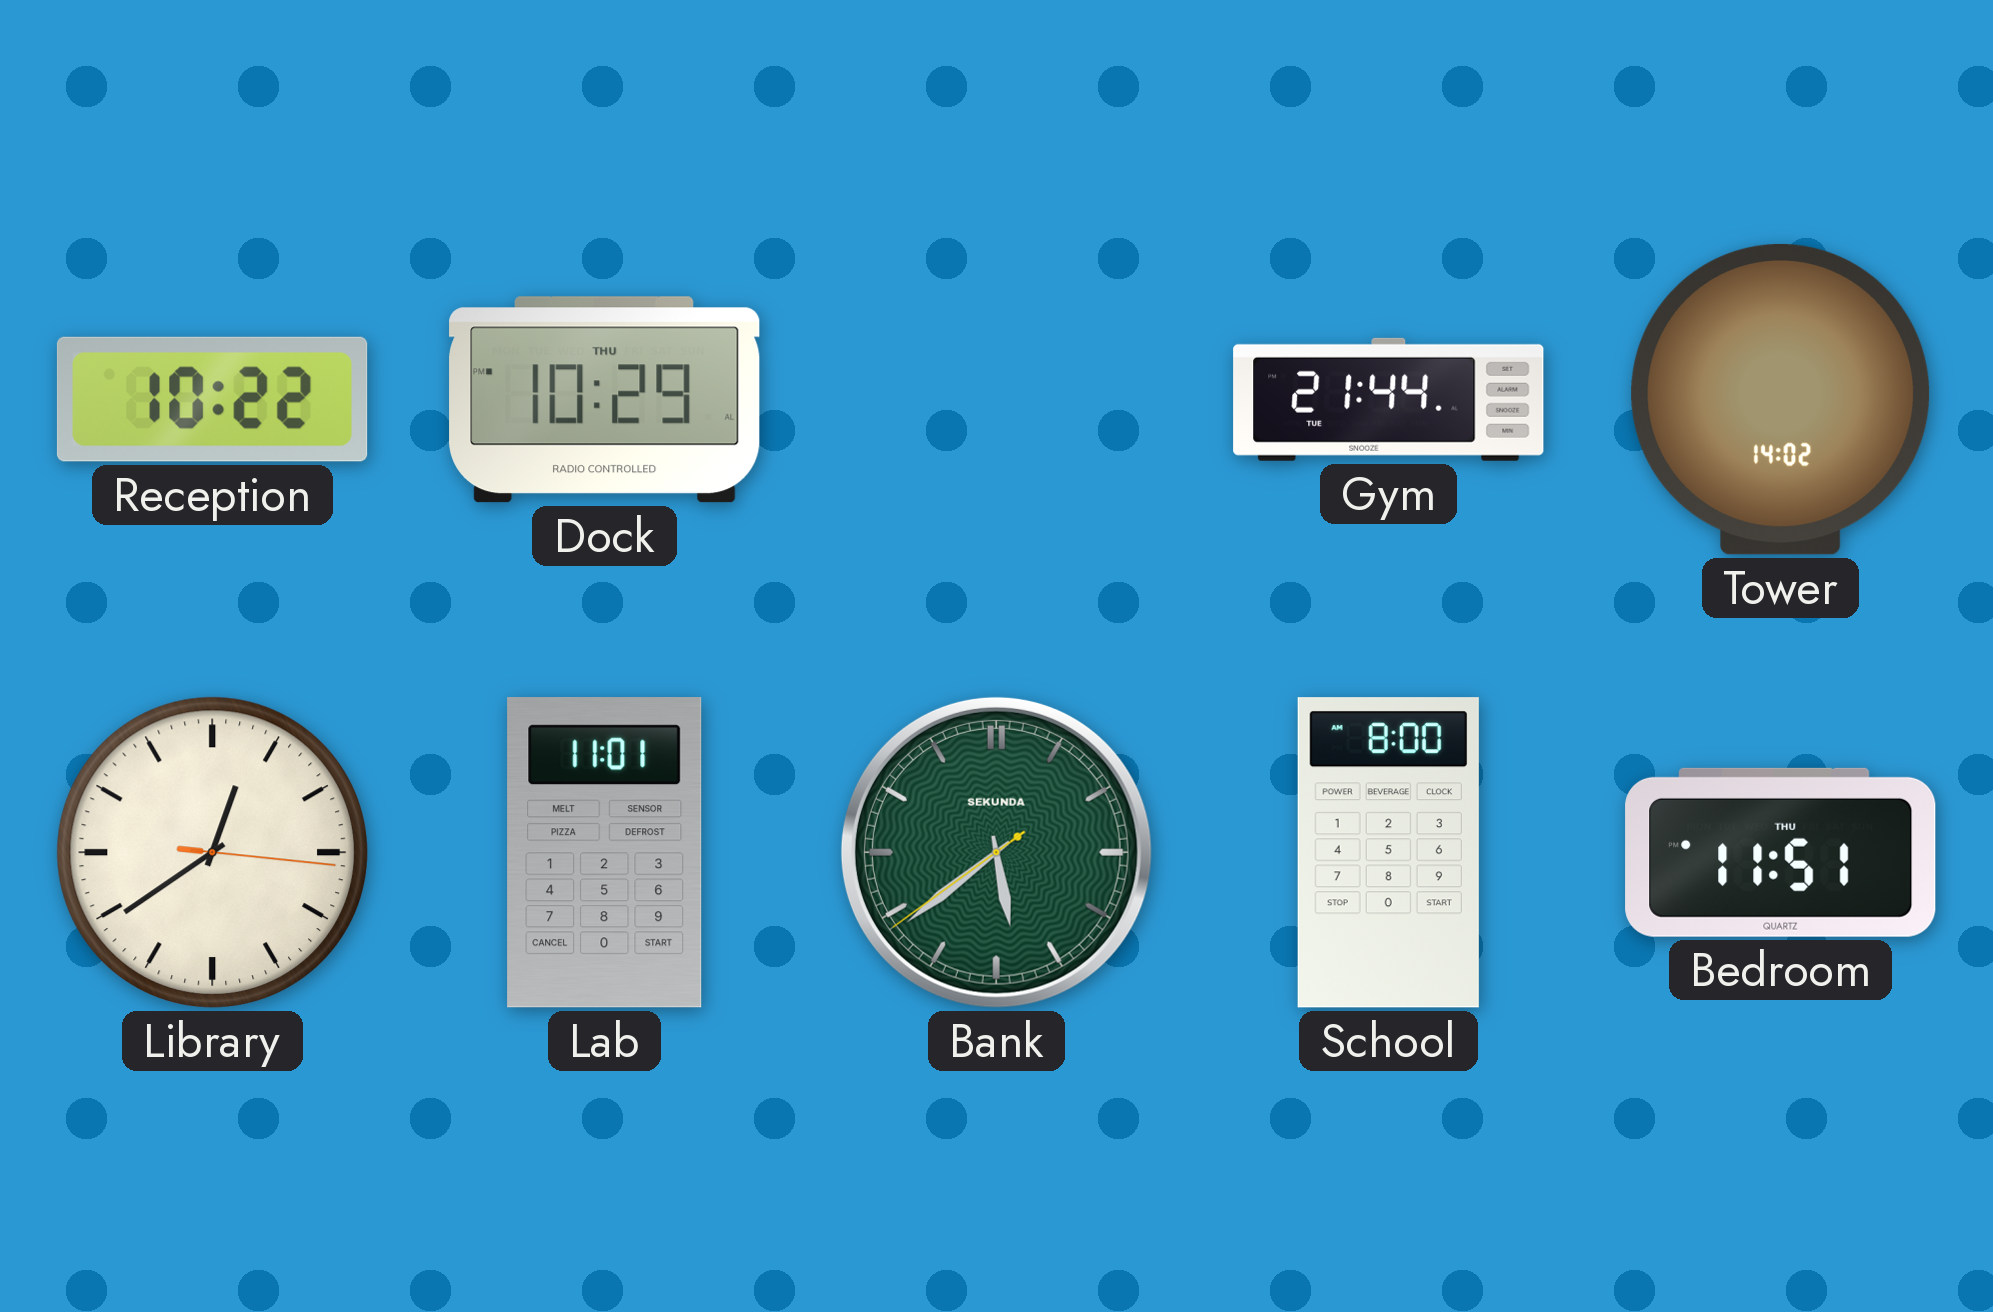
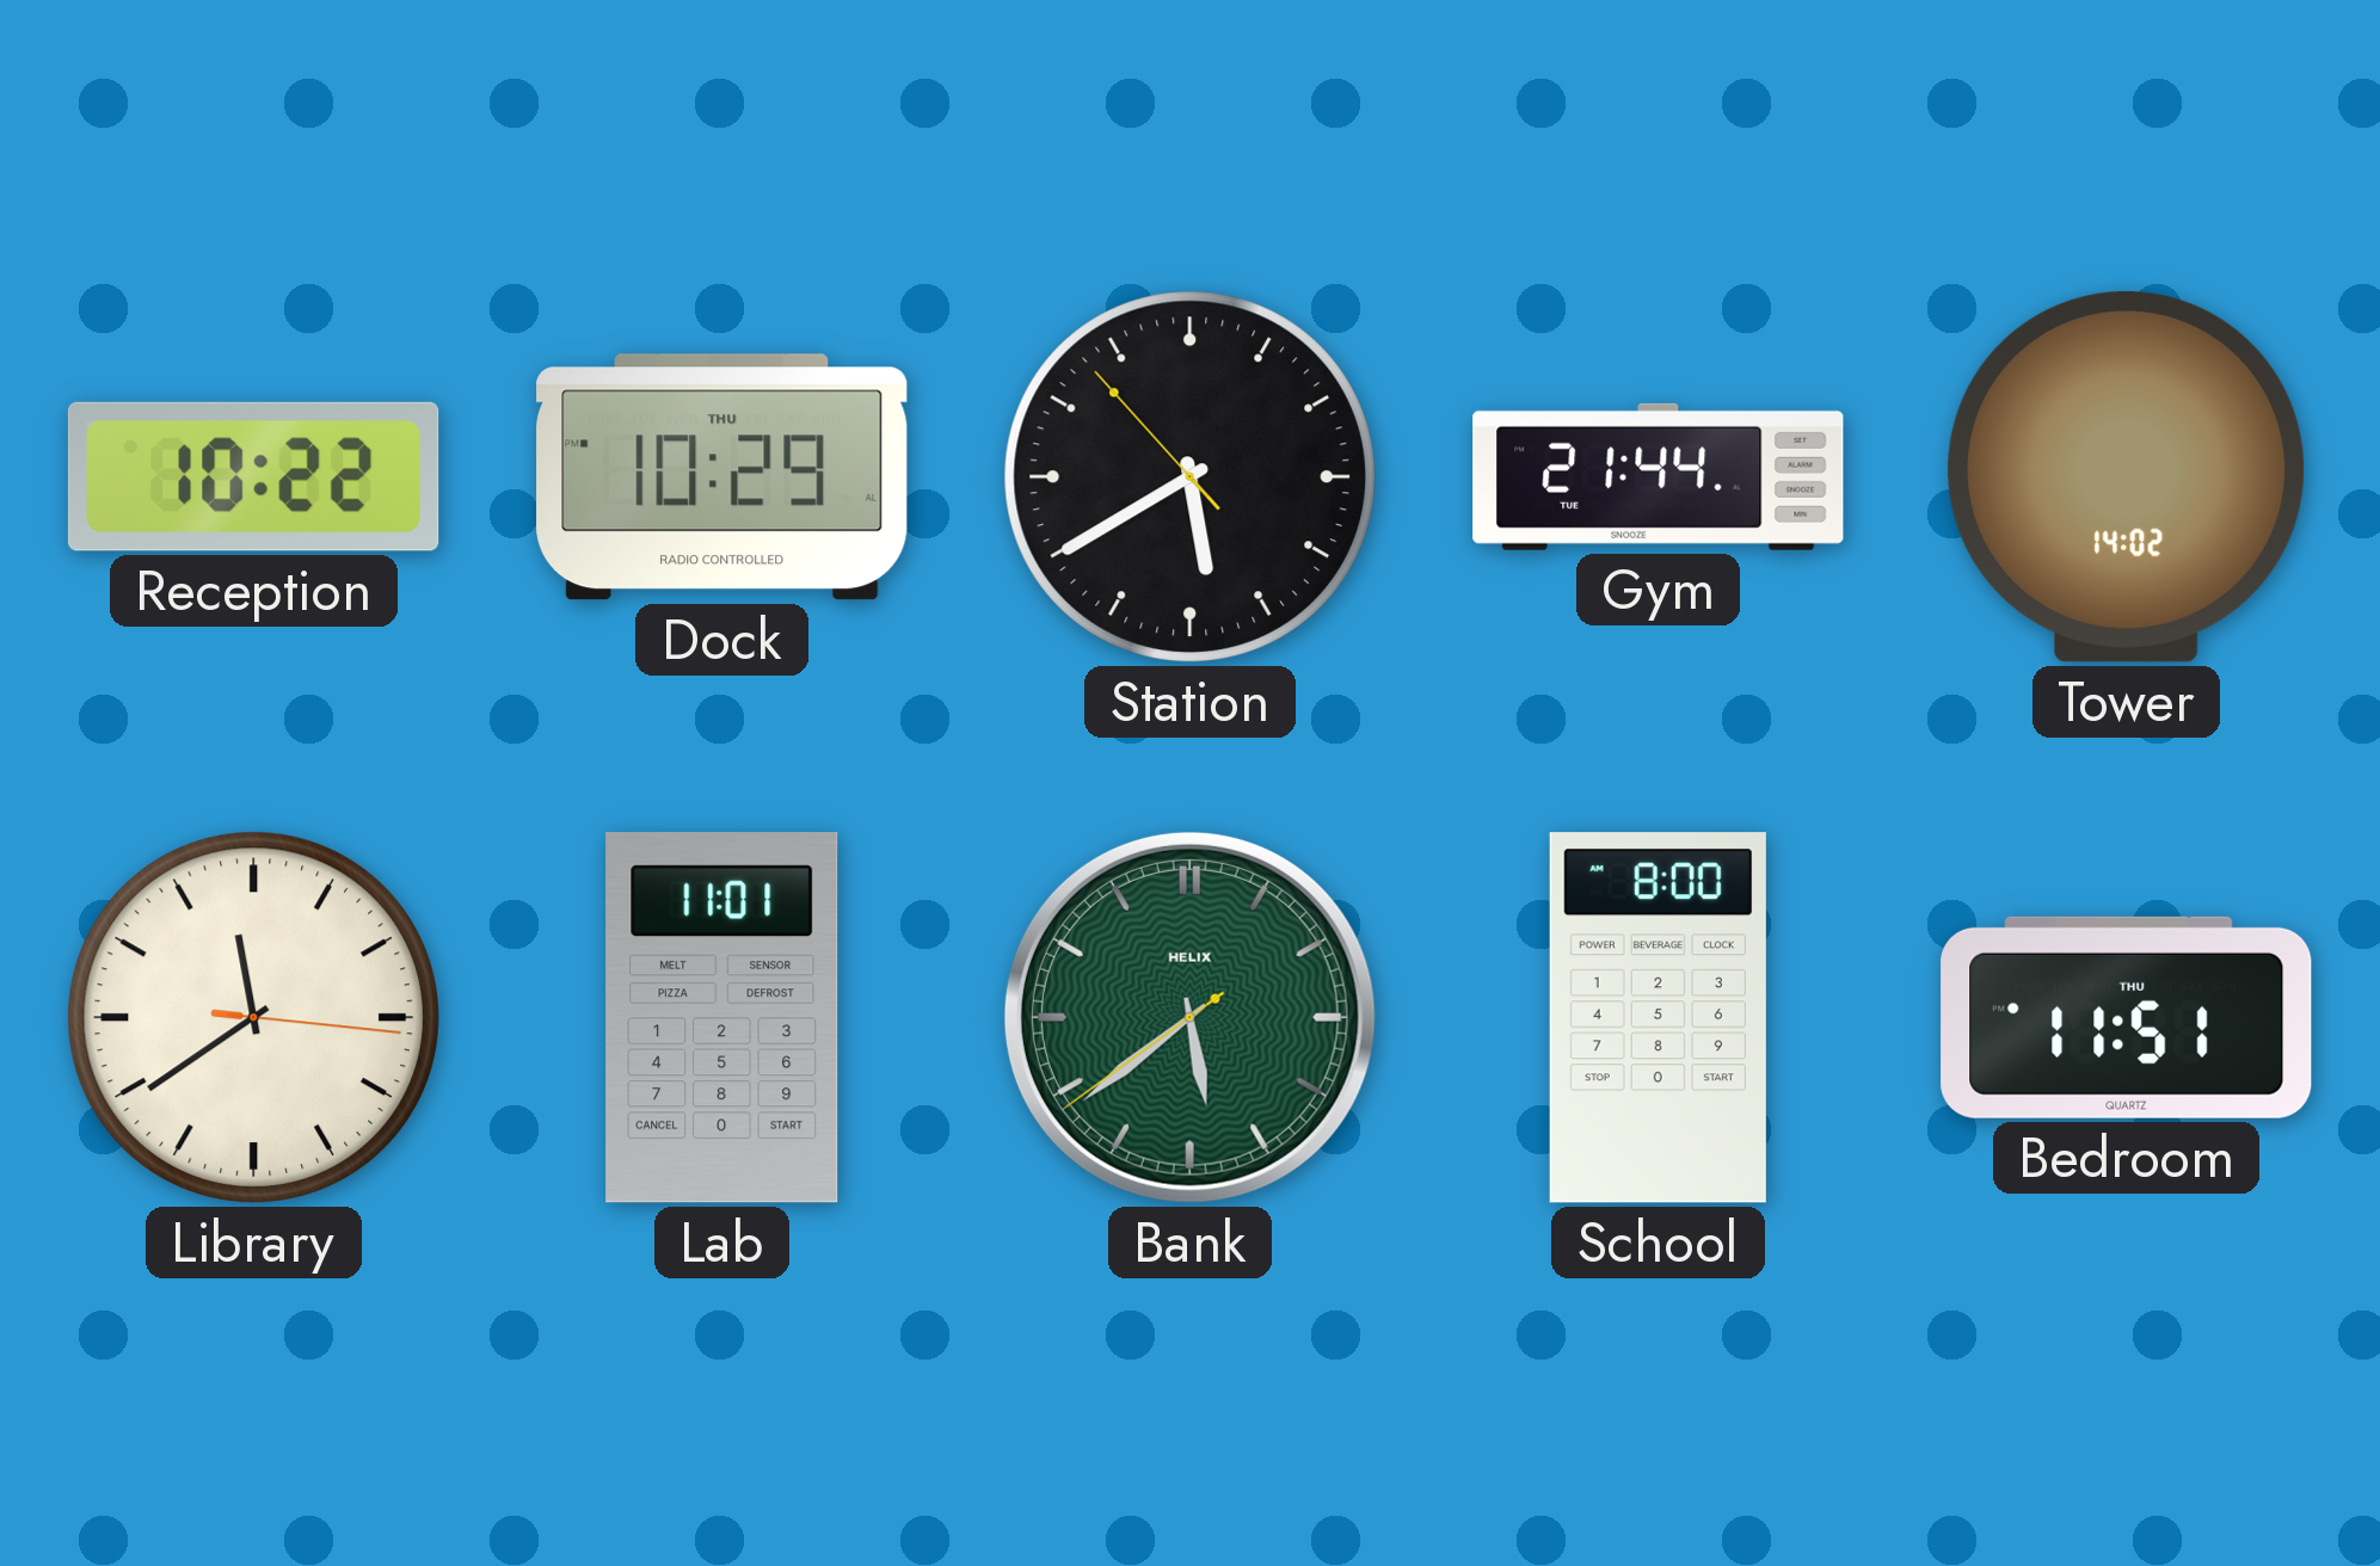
Station: none -> 5:39 (1189, 476)
Library: 12:39 -> 11:39 (253, 1017)
Bank brand: SEKUNDA -> HELIX (1189, 1017)
